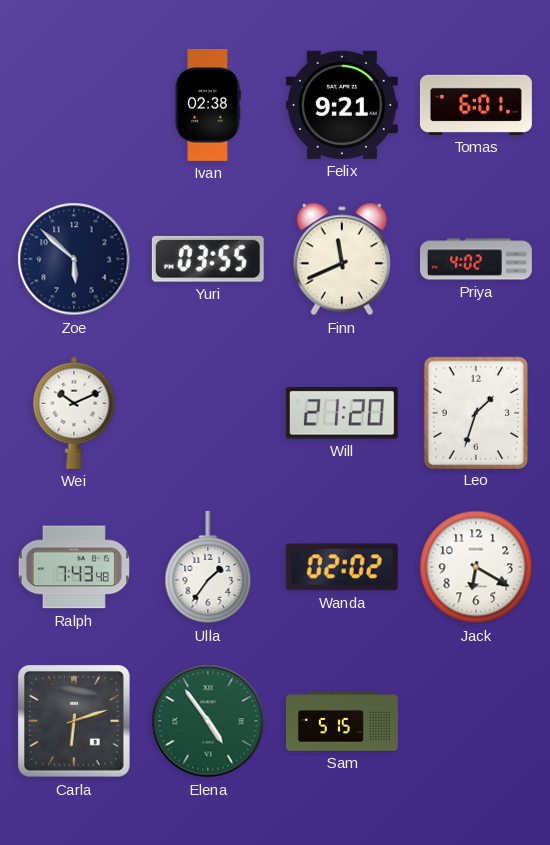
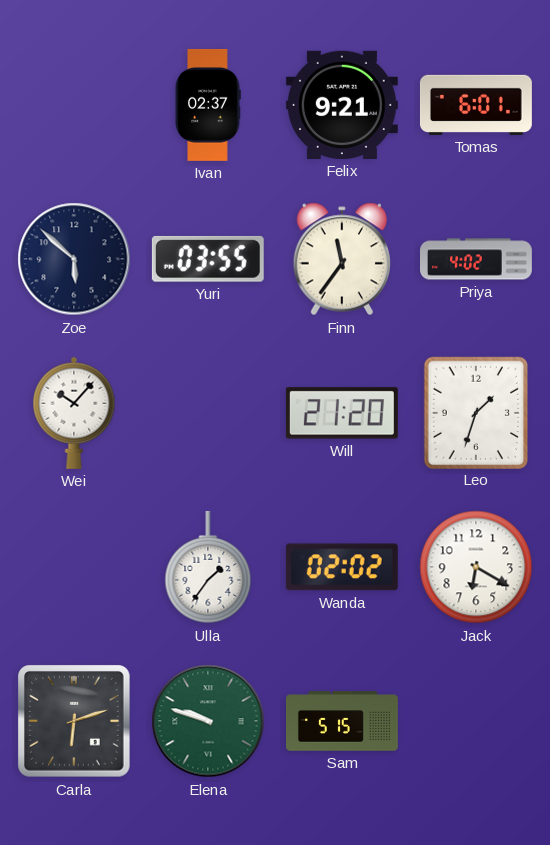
Ivan: 02:38 -> 02:37 (208, 105)
Finn: 11:41 -> 11:36 (342, 259)
Wei: 10:11 -> 10:07 (74, 413)
Ralph: 7:43 -> none (74, 567)
Elena: 4:54 -> 9:48 (208, 721)
